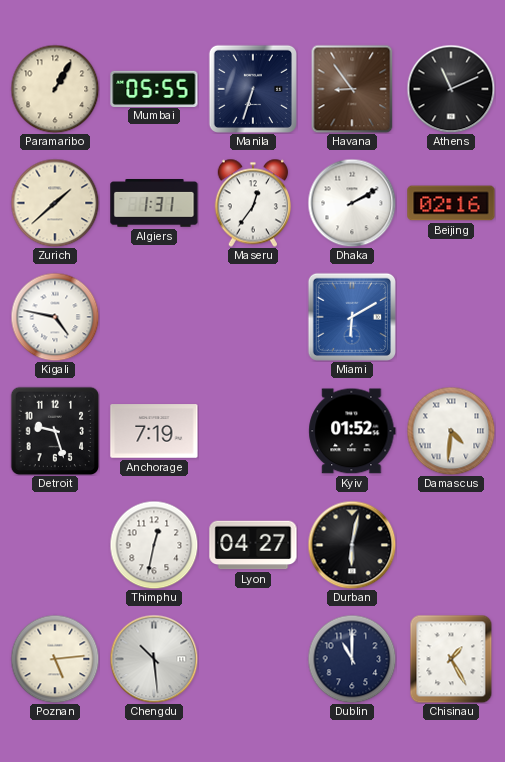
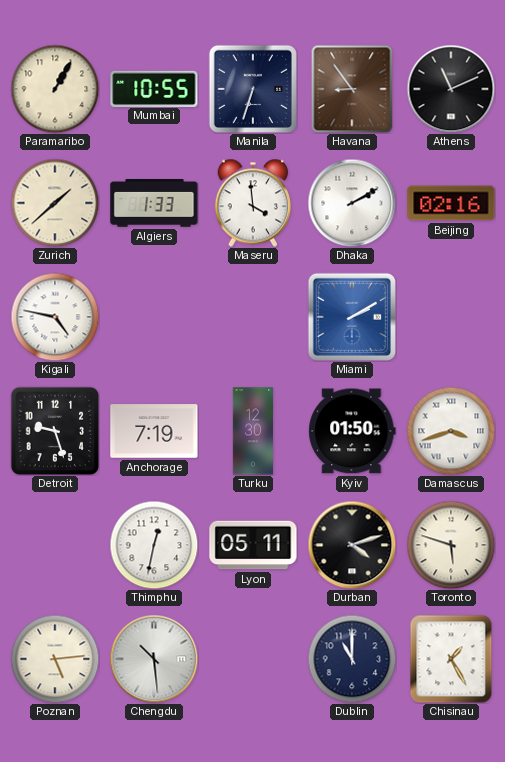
Mumbai: 05:55 -> 10:55 (154, 88)
Algiers: 1:31 -> 1:33 (154, 204)
Maseru: 12:36 -> 3:59 (252, 203)
Miami: 6:10 -> 2:10 (352, 317)
Turku: none -> 12:30 (253, 431)
Kyiv: 01:52 -> 01:50 (352, 431)
Damascus: 4:31 -> 3:42 (451, 431)
Lyon: 04:27 -> 05:11 (253, 545)
Durban: 6:02 -> 4:12 (352, 545)
Toronto: none -> 5:48 (451, 545)
